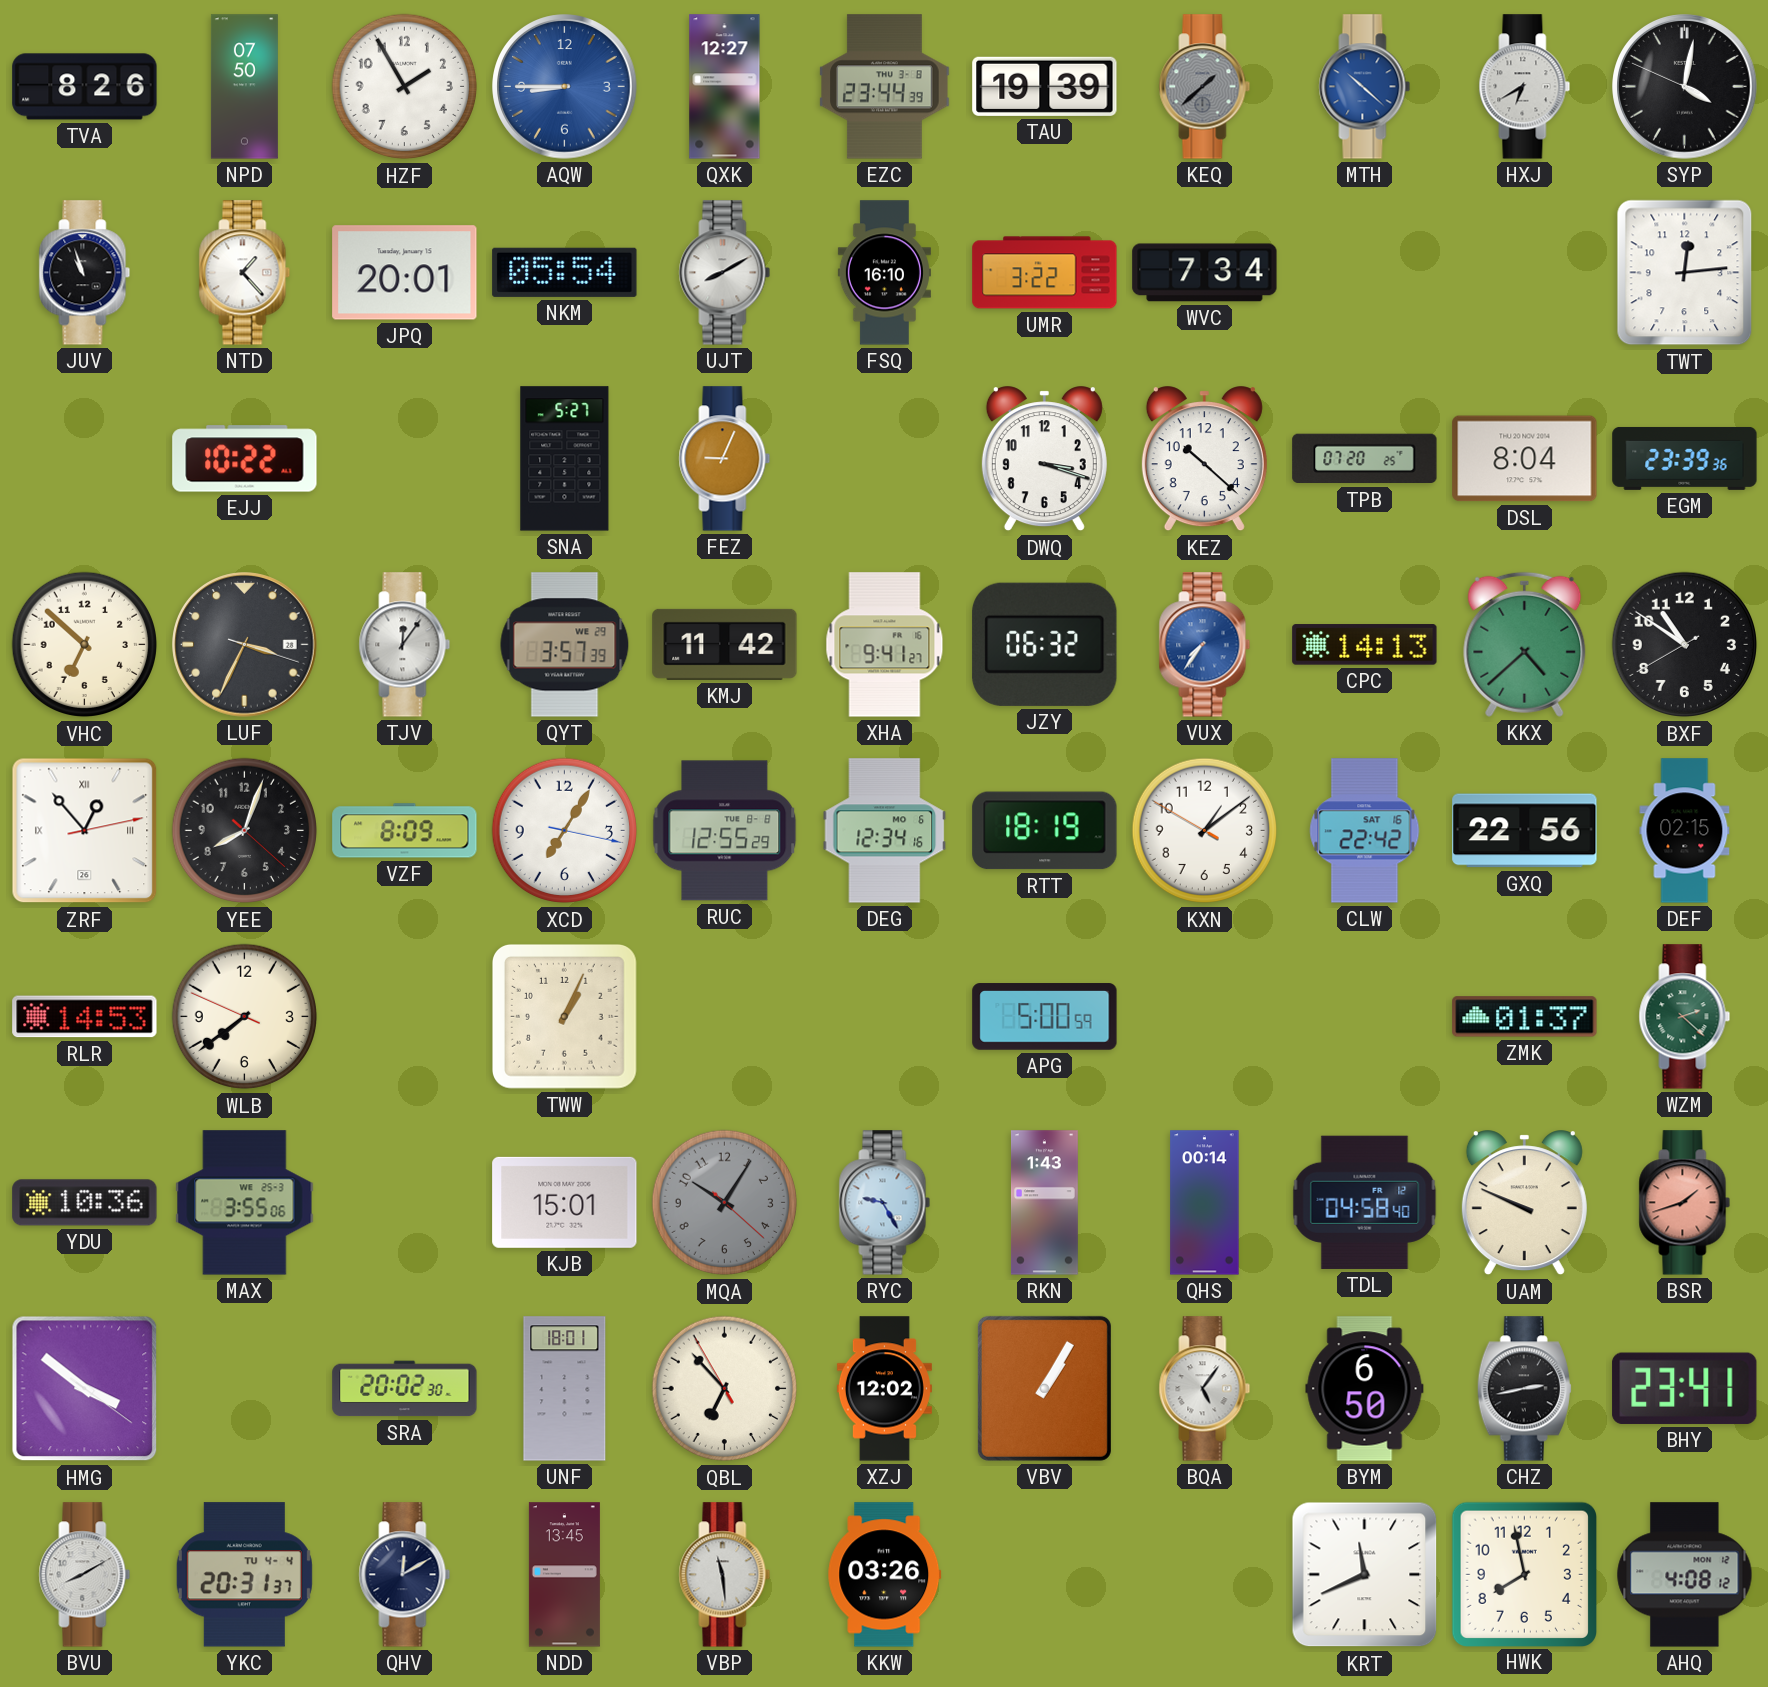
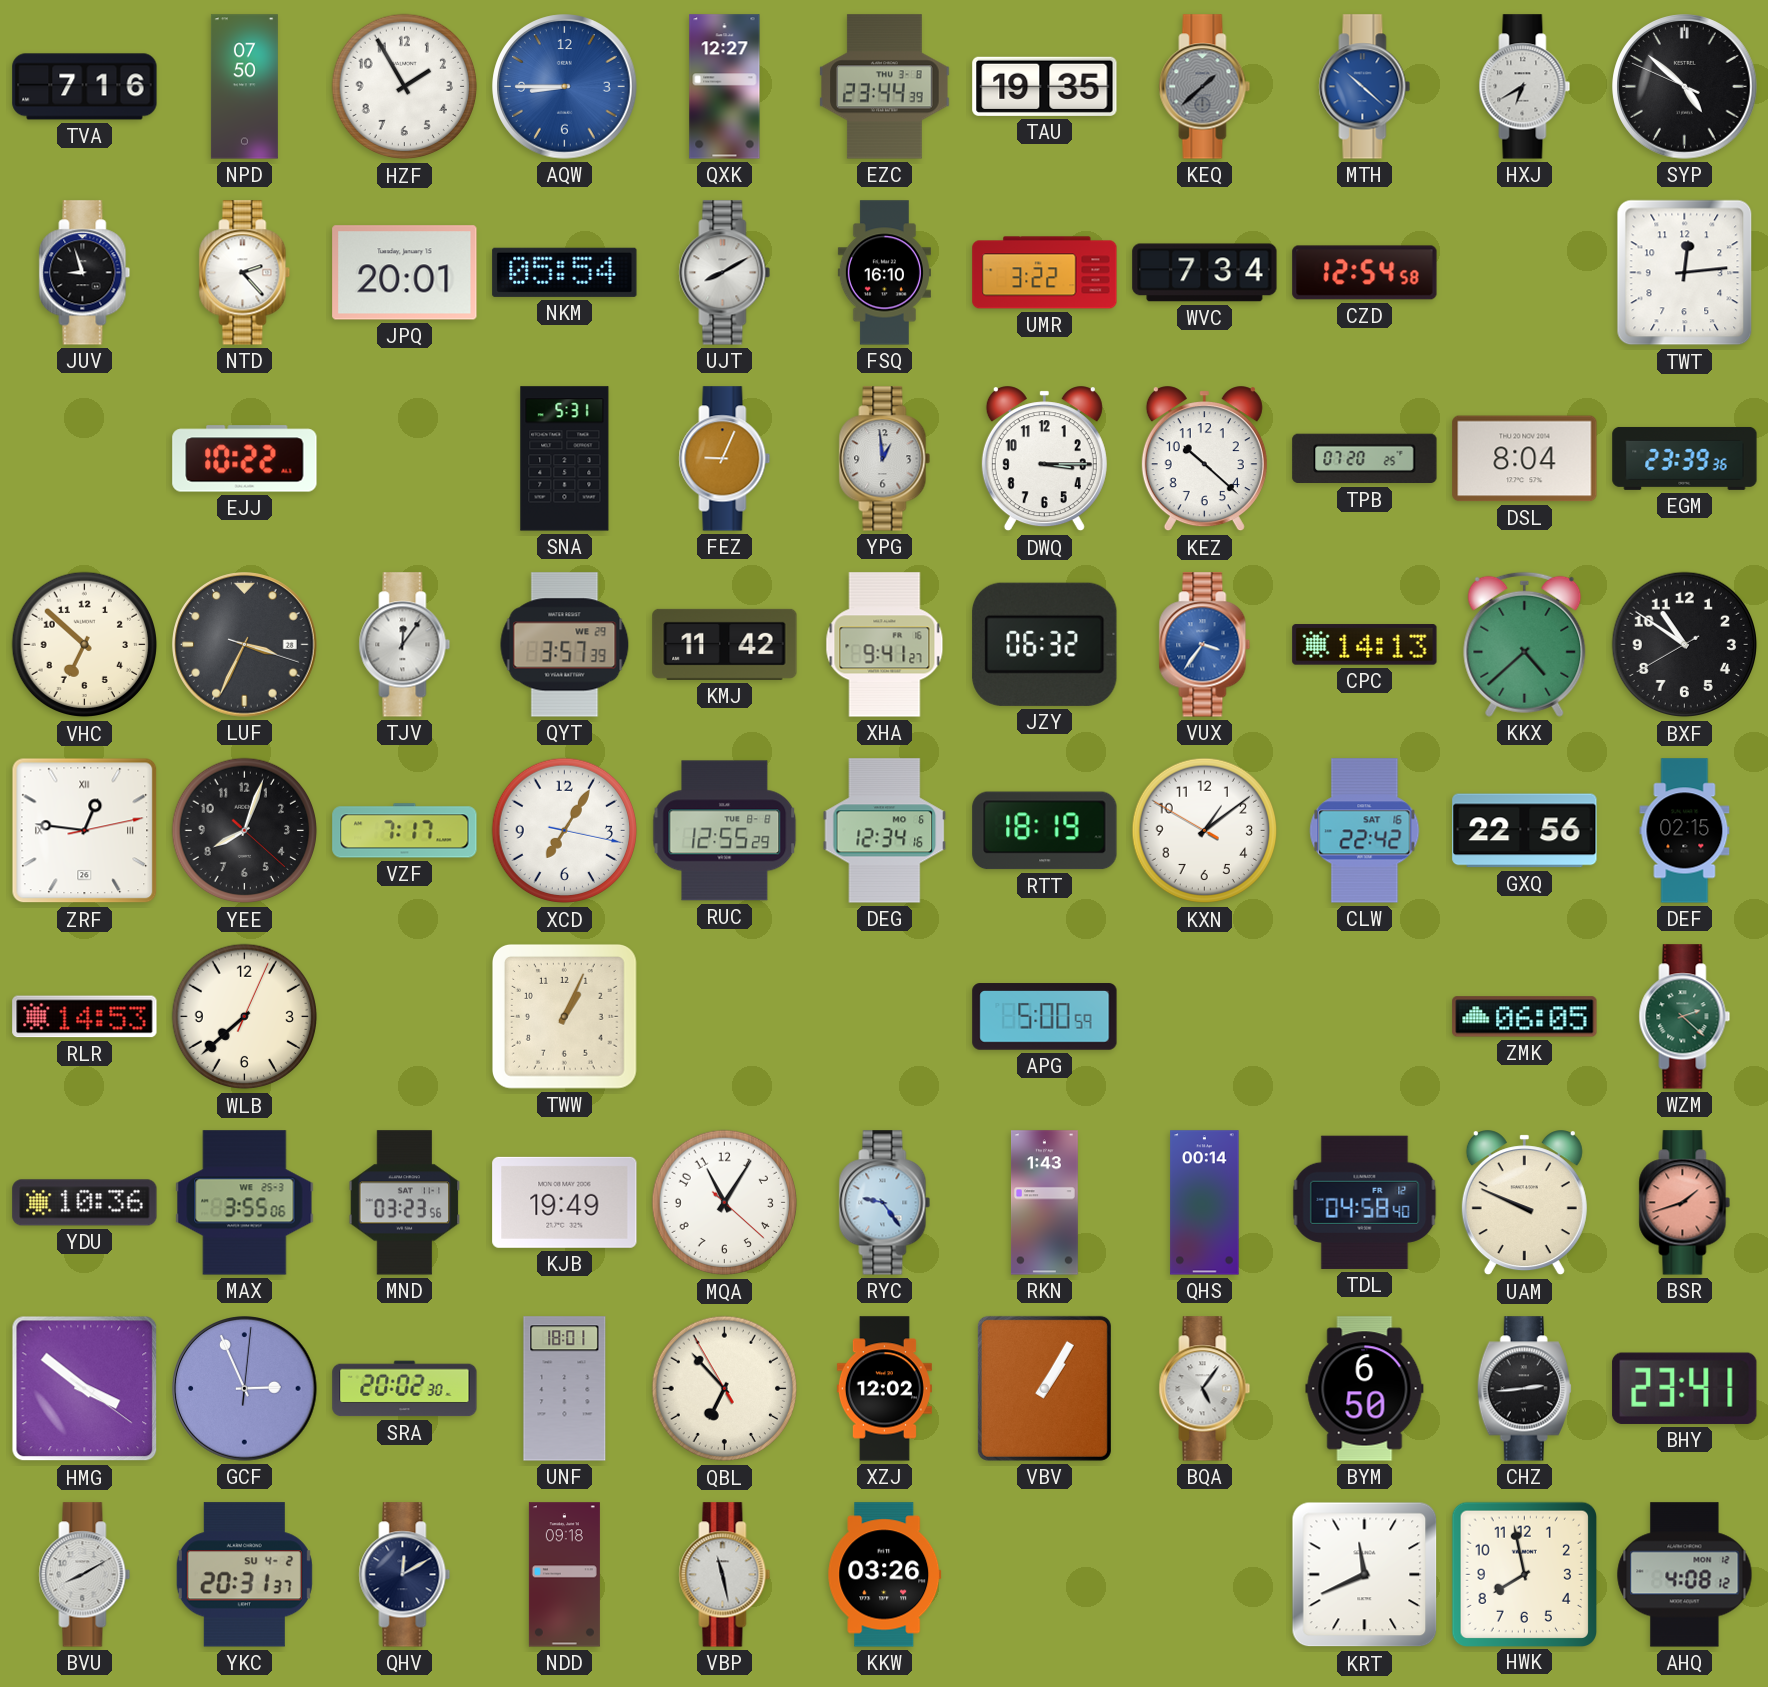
TVA: 8:26 -> 7:16 (85, 87)
TAU: 19:39 -> 19:35 (1045, 86)
SYP: 4:01 -> 4:51 (1685, 87)
JUV: 10:57 -> 8:57 (85, 273)
NTD: 1:23 -> 2:23 (245, 273)
CZD: none -> 12:54 (1365, 273)
SNA: 5:27 -> 5:31 (565, 459)
YPG: none -> 12:59 (885, 459)
DWQ: 3:18 -> 3:15 (1044, 459)
VUX: 7:36 -> 3:36 (1205, 645)
ZRF: 12:53 -> 12:46 (85, 831)
VZF: 8:09 -> 7:17 (405, 831)
WLB: 7:38:49 -> 7:38:04 (245, 1017)
ZMK: 01:37 -> 06:05 (1525, 1017)
MND: none -> 03:23 (405, 1203)
KJB: 15:01 -> 19:49 (565, 1202)
MQA: 10:05 -> 11:05 (725, 1203)
MQA dial: grey -> white (725, 1203)
RYC: 9:25 -> 9:24 (885, 1203)
GCF: none -> 2:56 (245, 1389)
CHZ: 2:43 -> 2:44 (1524, 1389)
YKC date: TU 4-4 -> SU 4-2 (244, 1575)
NDD: 13:45 -> 09:18 (564, 1575)
VBP: 11:29 -> 11:28 (725, 1575)
